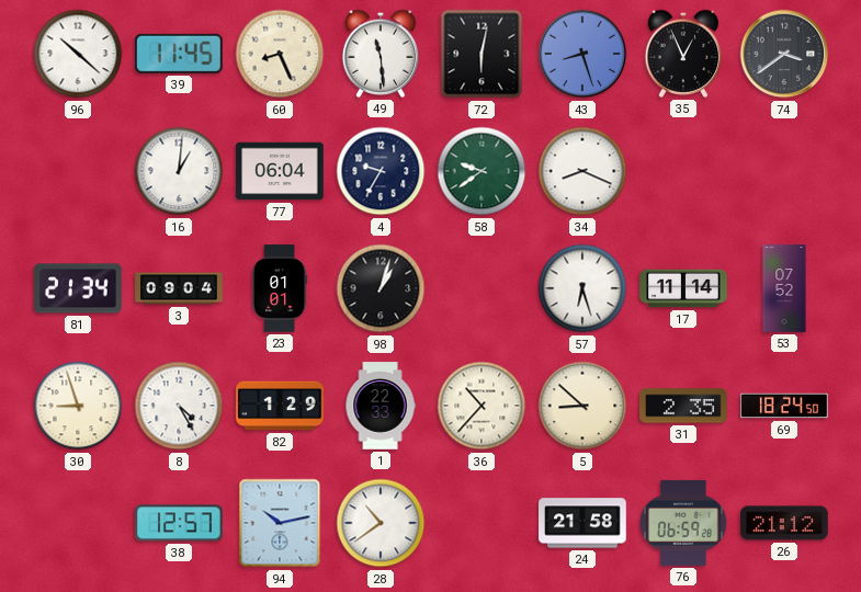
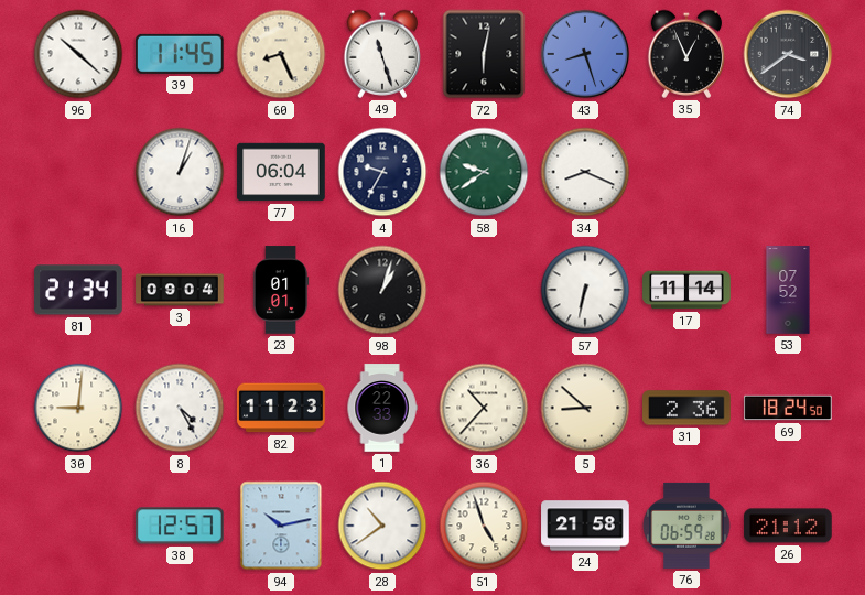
49: 11:29 -> 11:27 (382, 54)
16: 1:01 -> 1:03 (180, 172)
57: 6:27 -> 6:32 (585, 290)
30: 8:57 -> 9:01 (78, 408)
82: 1:29 -> 11:23 (281, 408)
31: 2:35 -> 2:36 (686, 408)
51: none -> 4:57 (484, 526)
